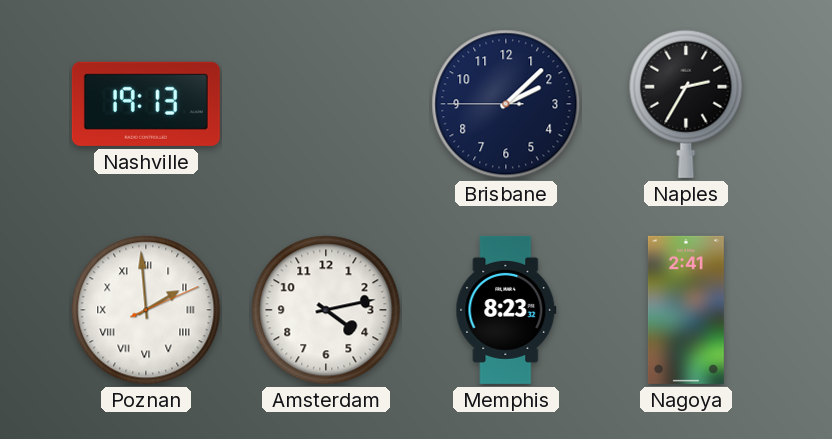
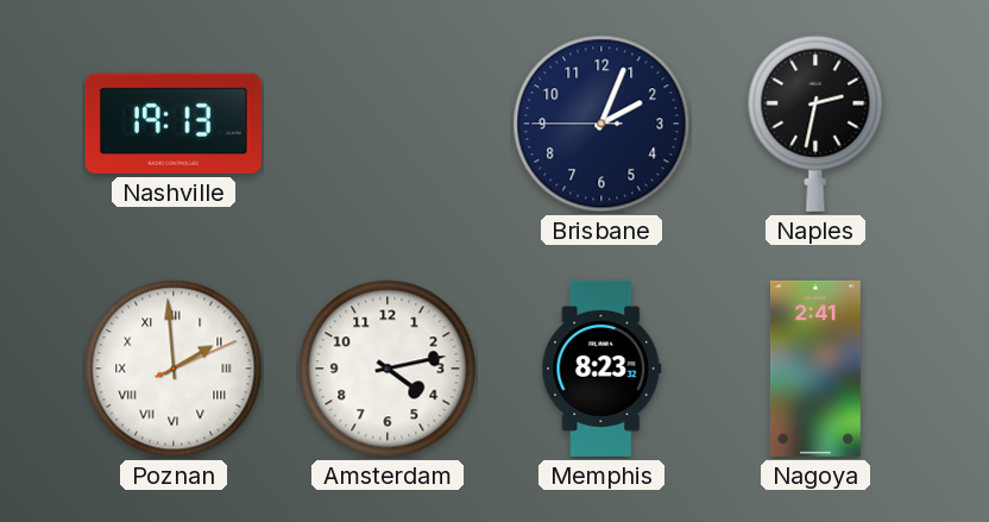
Brisbane: 2:07 -> 2:03 (601, 124)
Naples: 2:35 -> 2:32 (815, 124)
